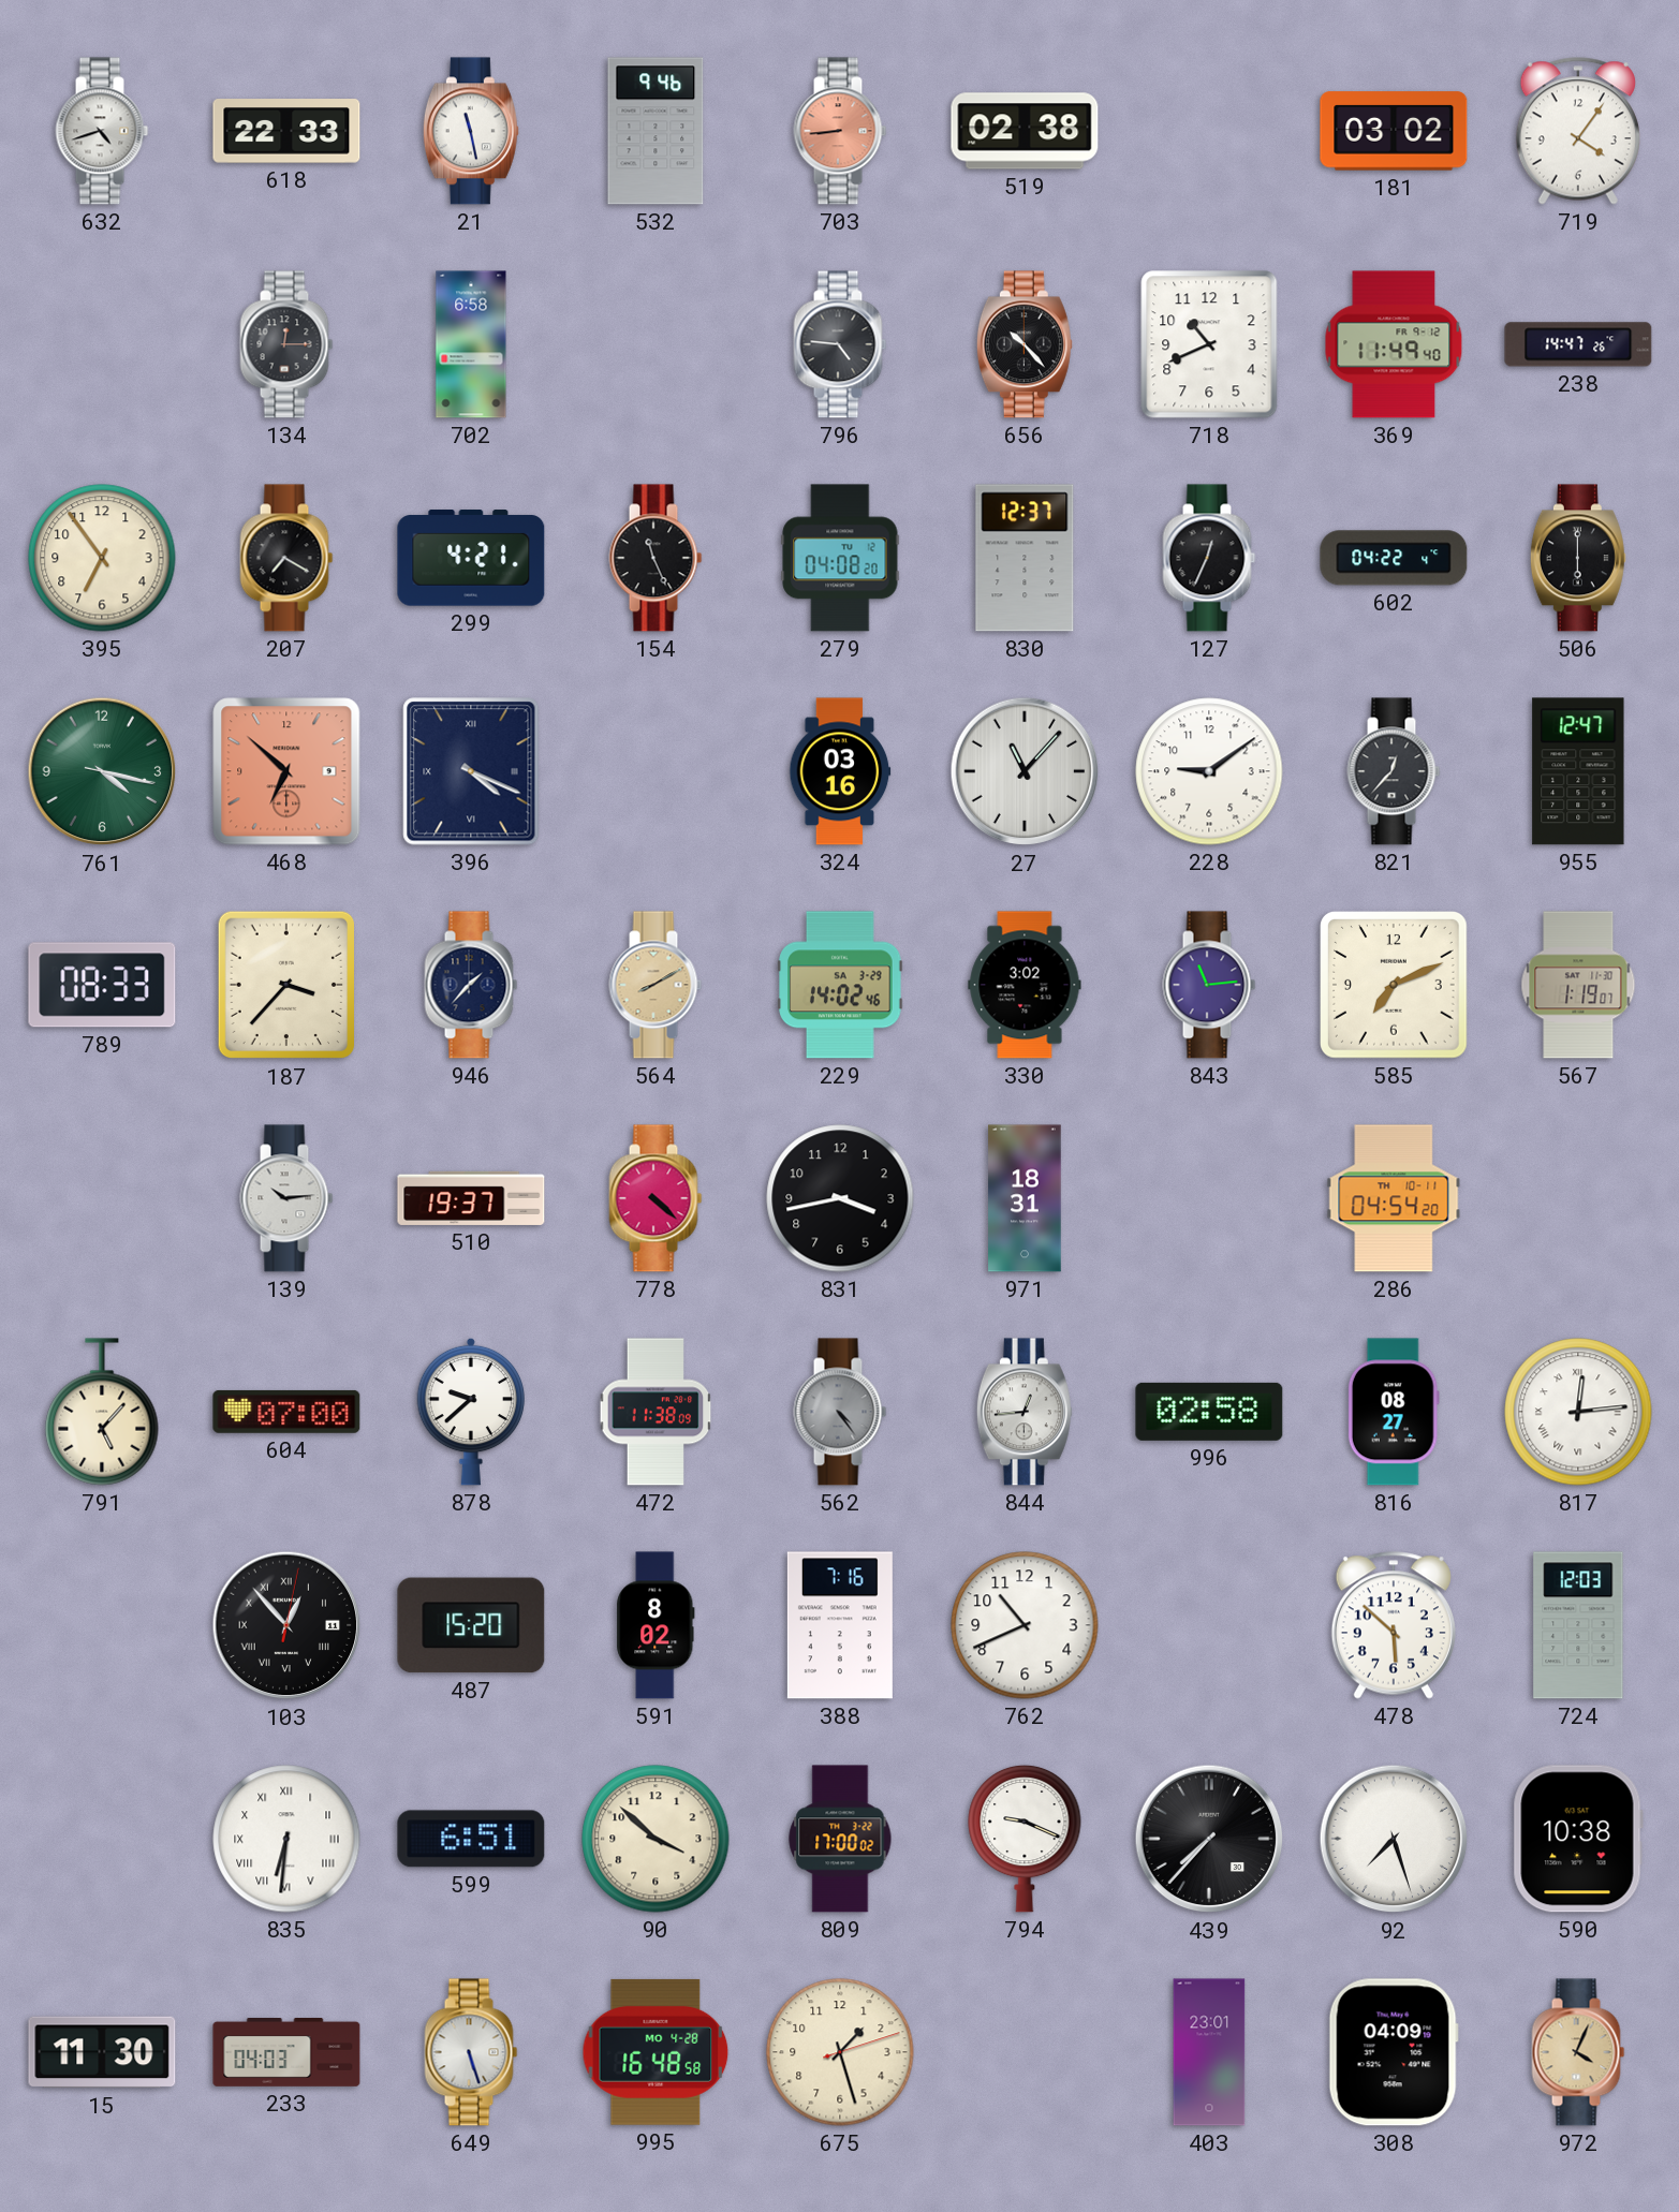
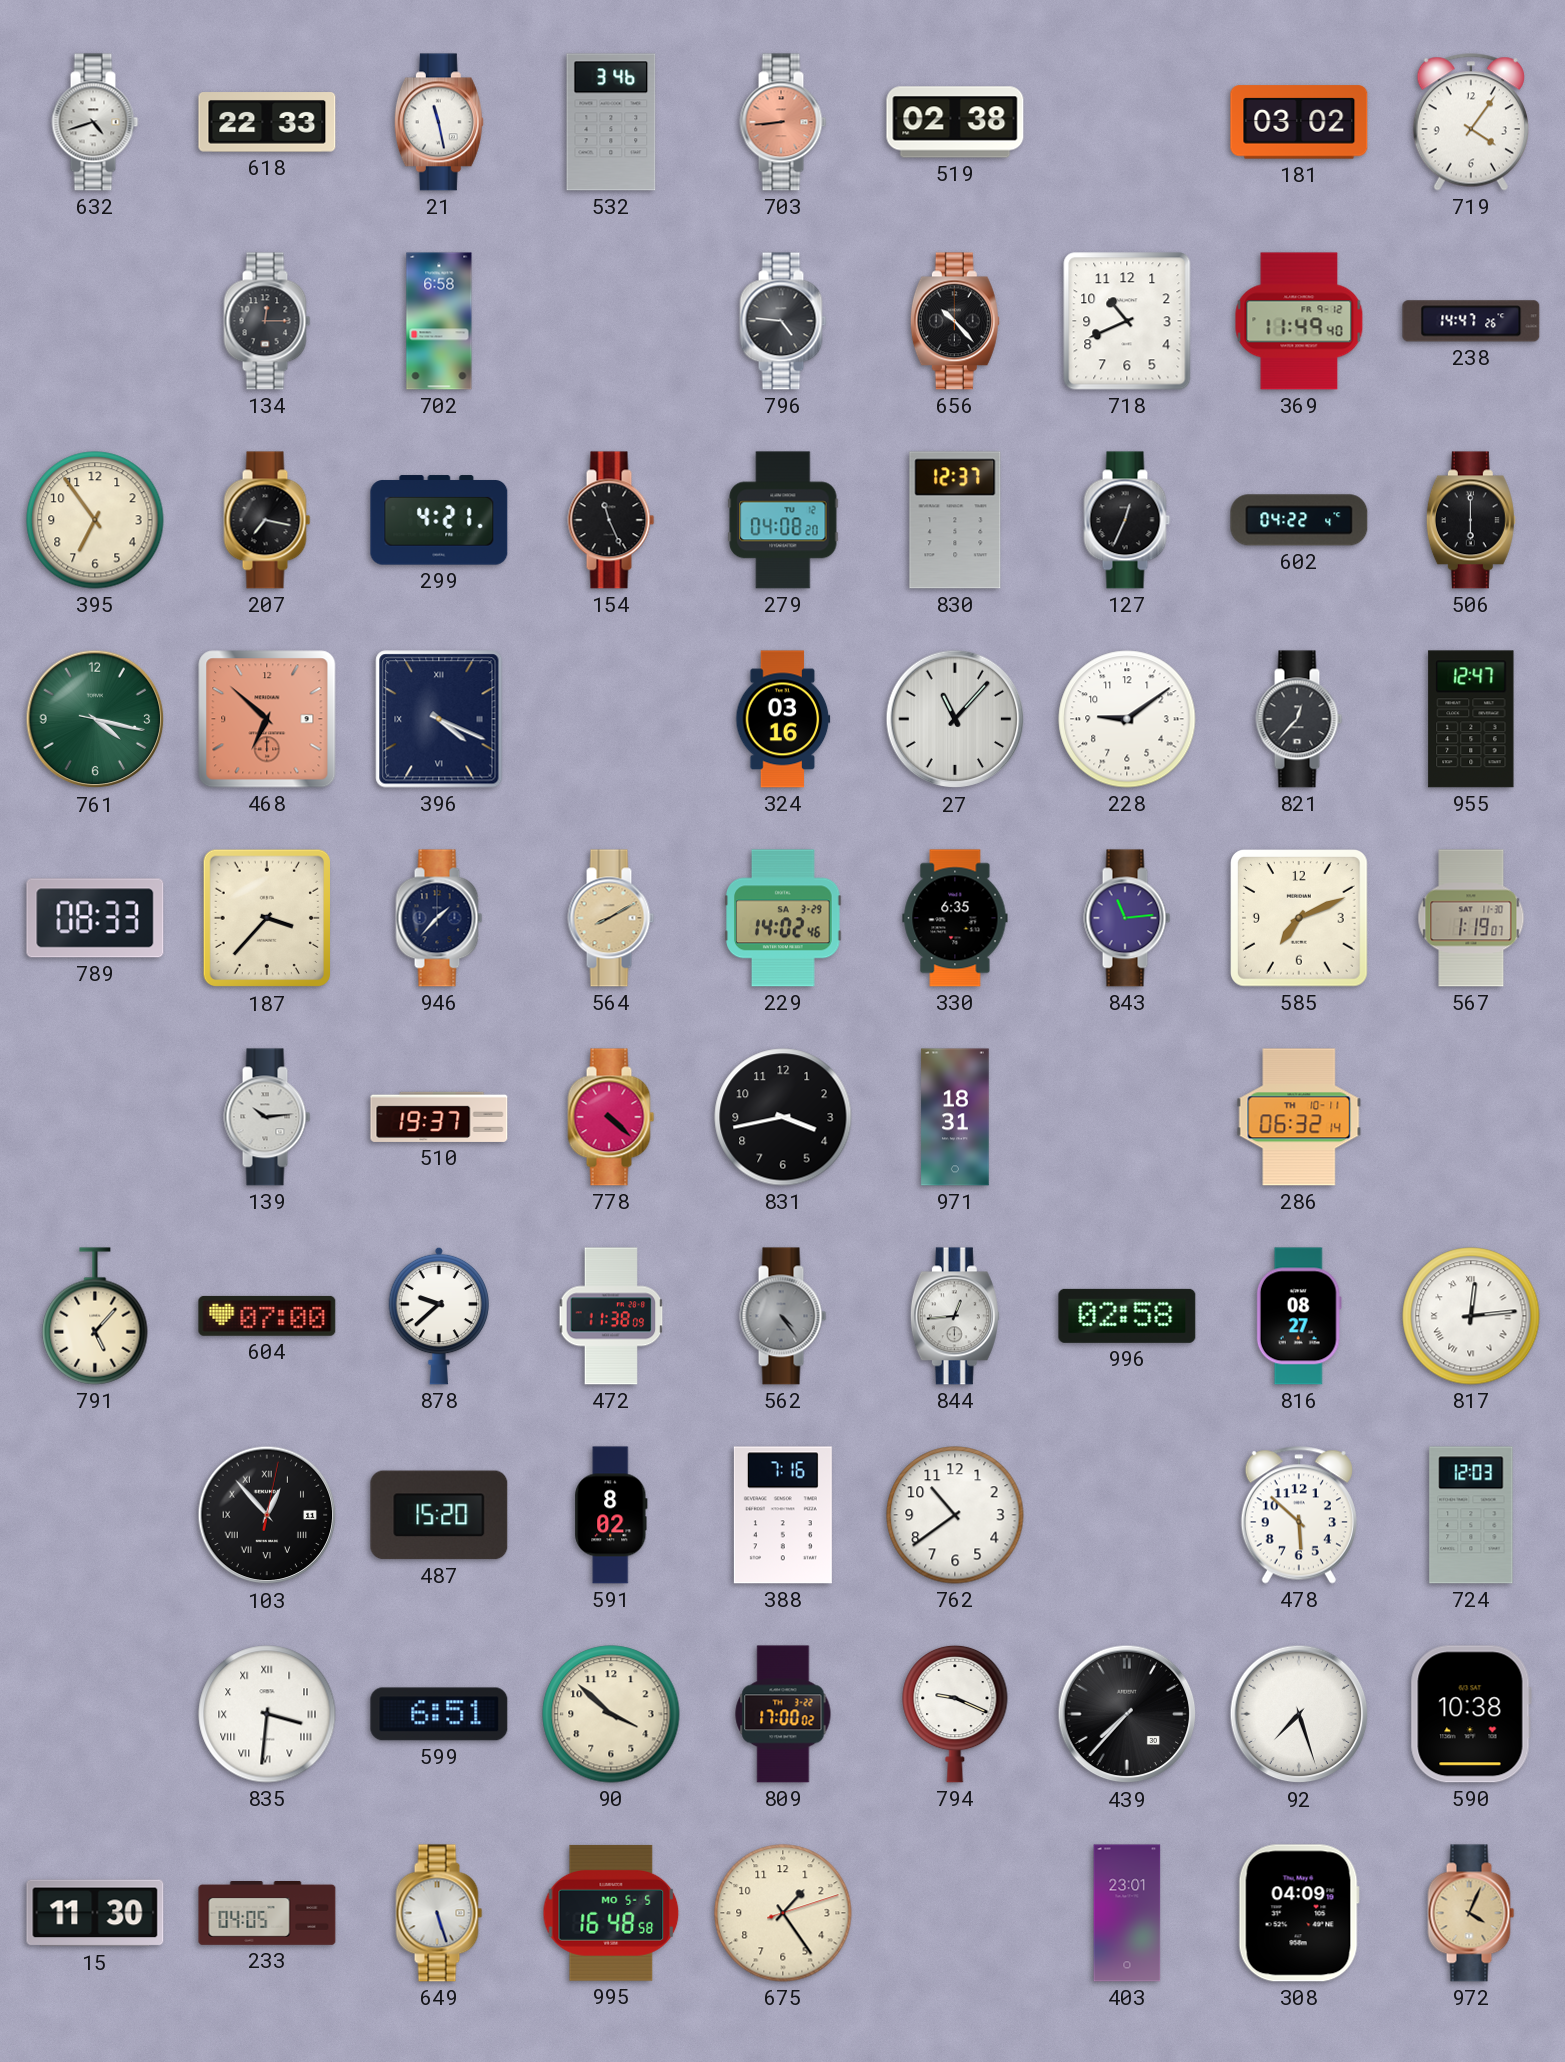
532: 9:46 -> 3:46 (611, 122)
207: 7:20 -> 7:17 (267, 520)
330: 3:02 -> 6:35 (955, 918)
286: 04:54 -> 06:32 (1299, 1117)
762: 10:41 -> 10:39 (955, 1515)
835: 6:31 -> 3:31 (267, 1714)
233: 04:03 -> 04:05 (267, 1913)
995 date: MO 4-28 -> MO 5-5 (611, 1913)
675: 1:27 -> 1:24 (783, 1913)
